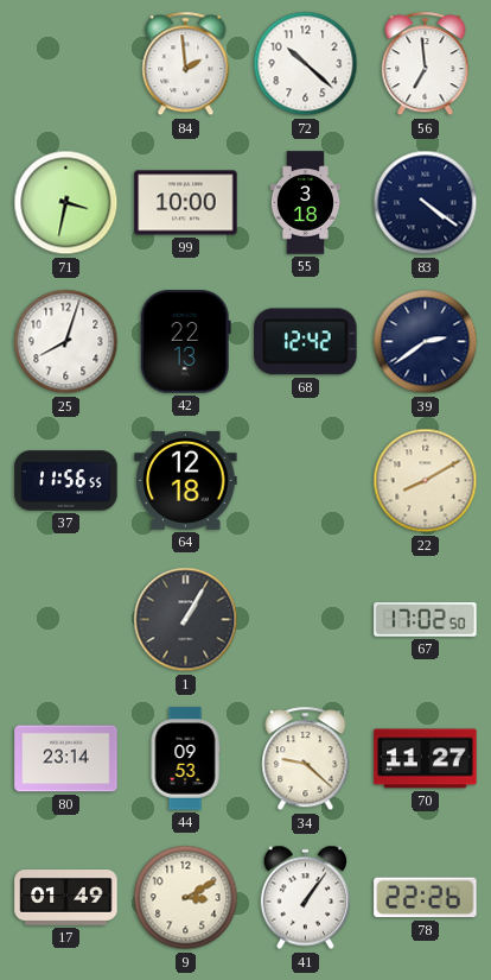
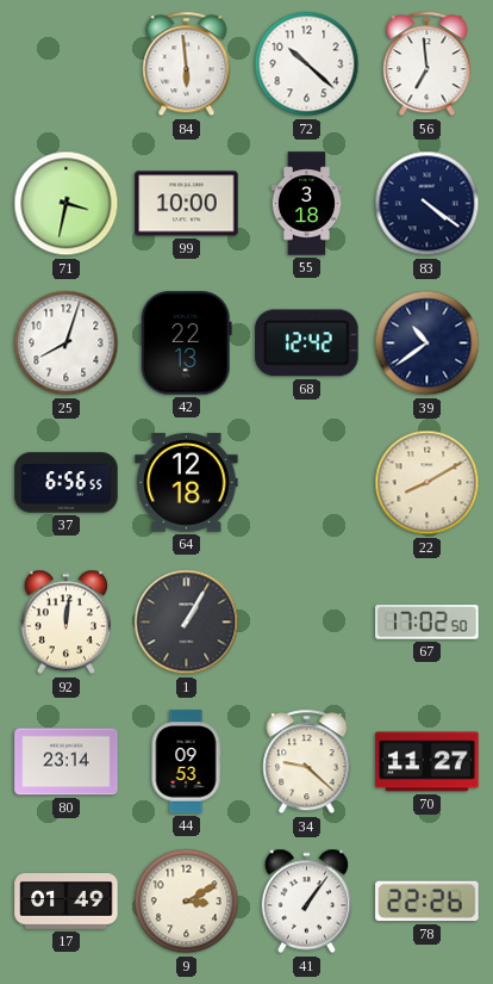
84: 1:59 -> 5:59 (187, 64)
39: 2:39 -> 10:39 (428, 344)
37: 11:56 -> 6:56 (67, 483)
92: none -> 12:01 (65, 623)
